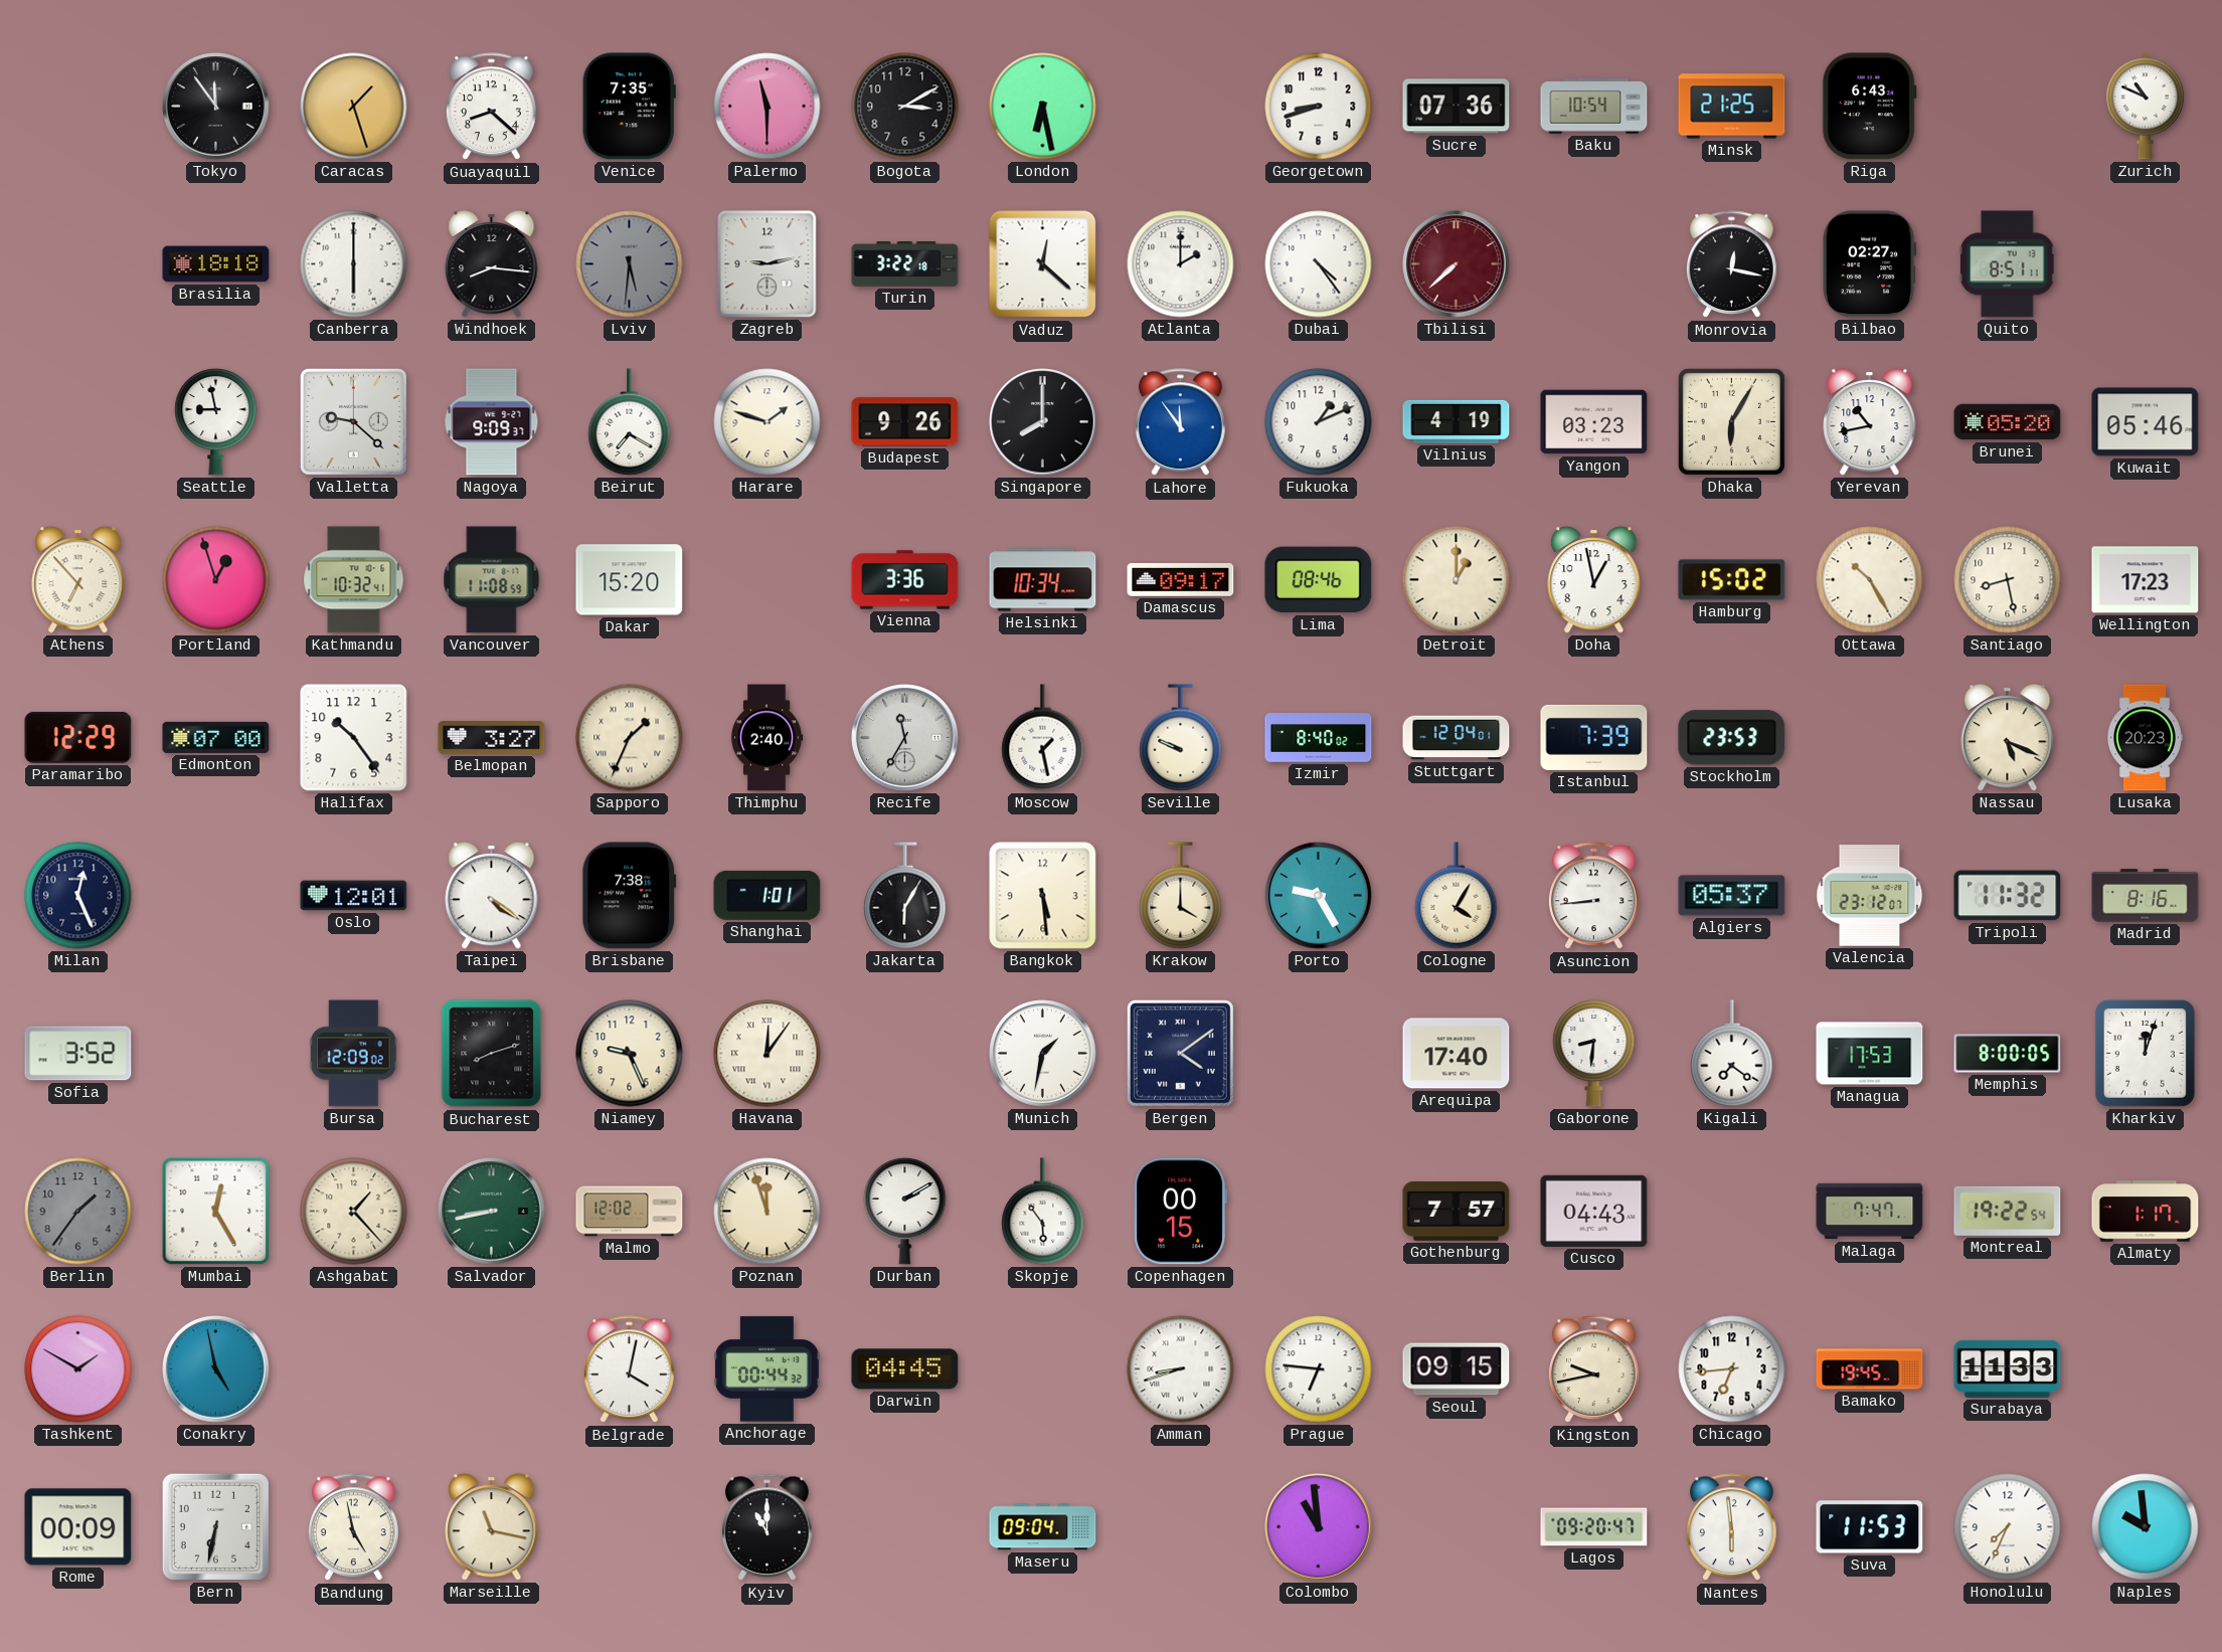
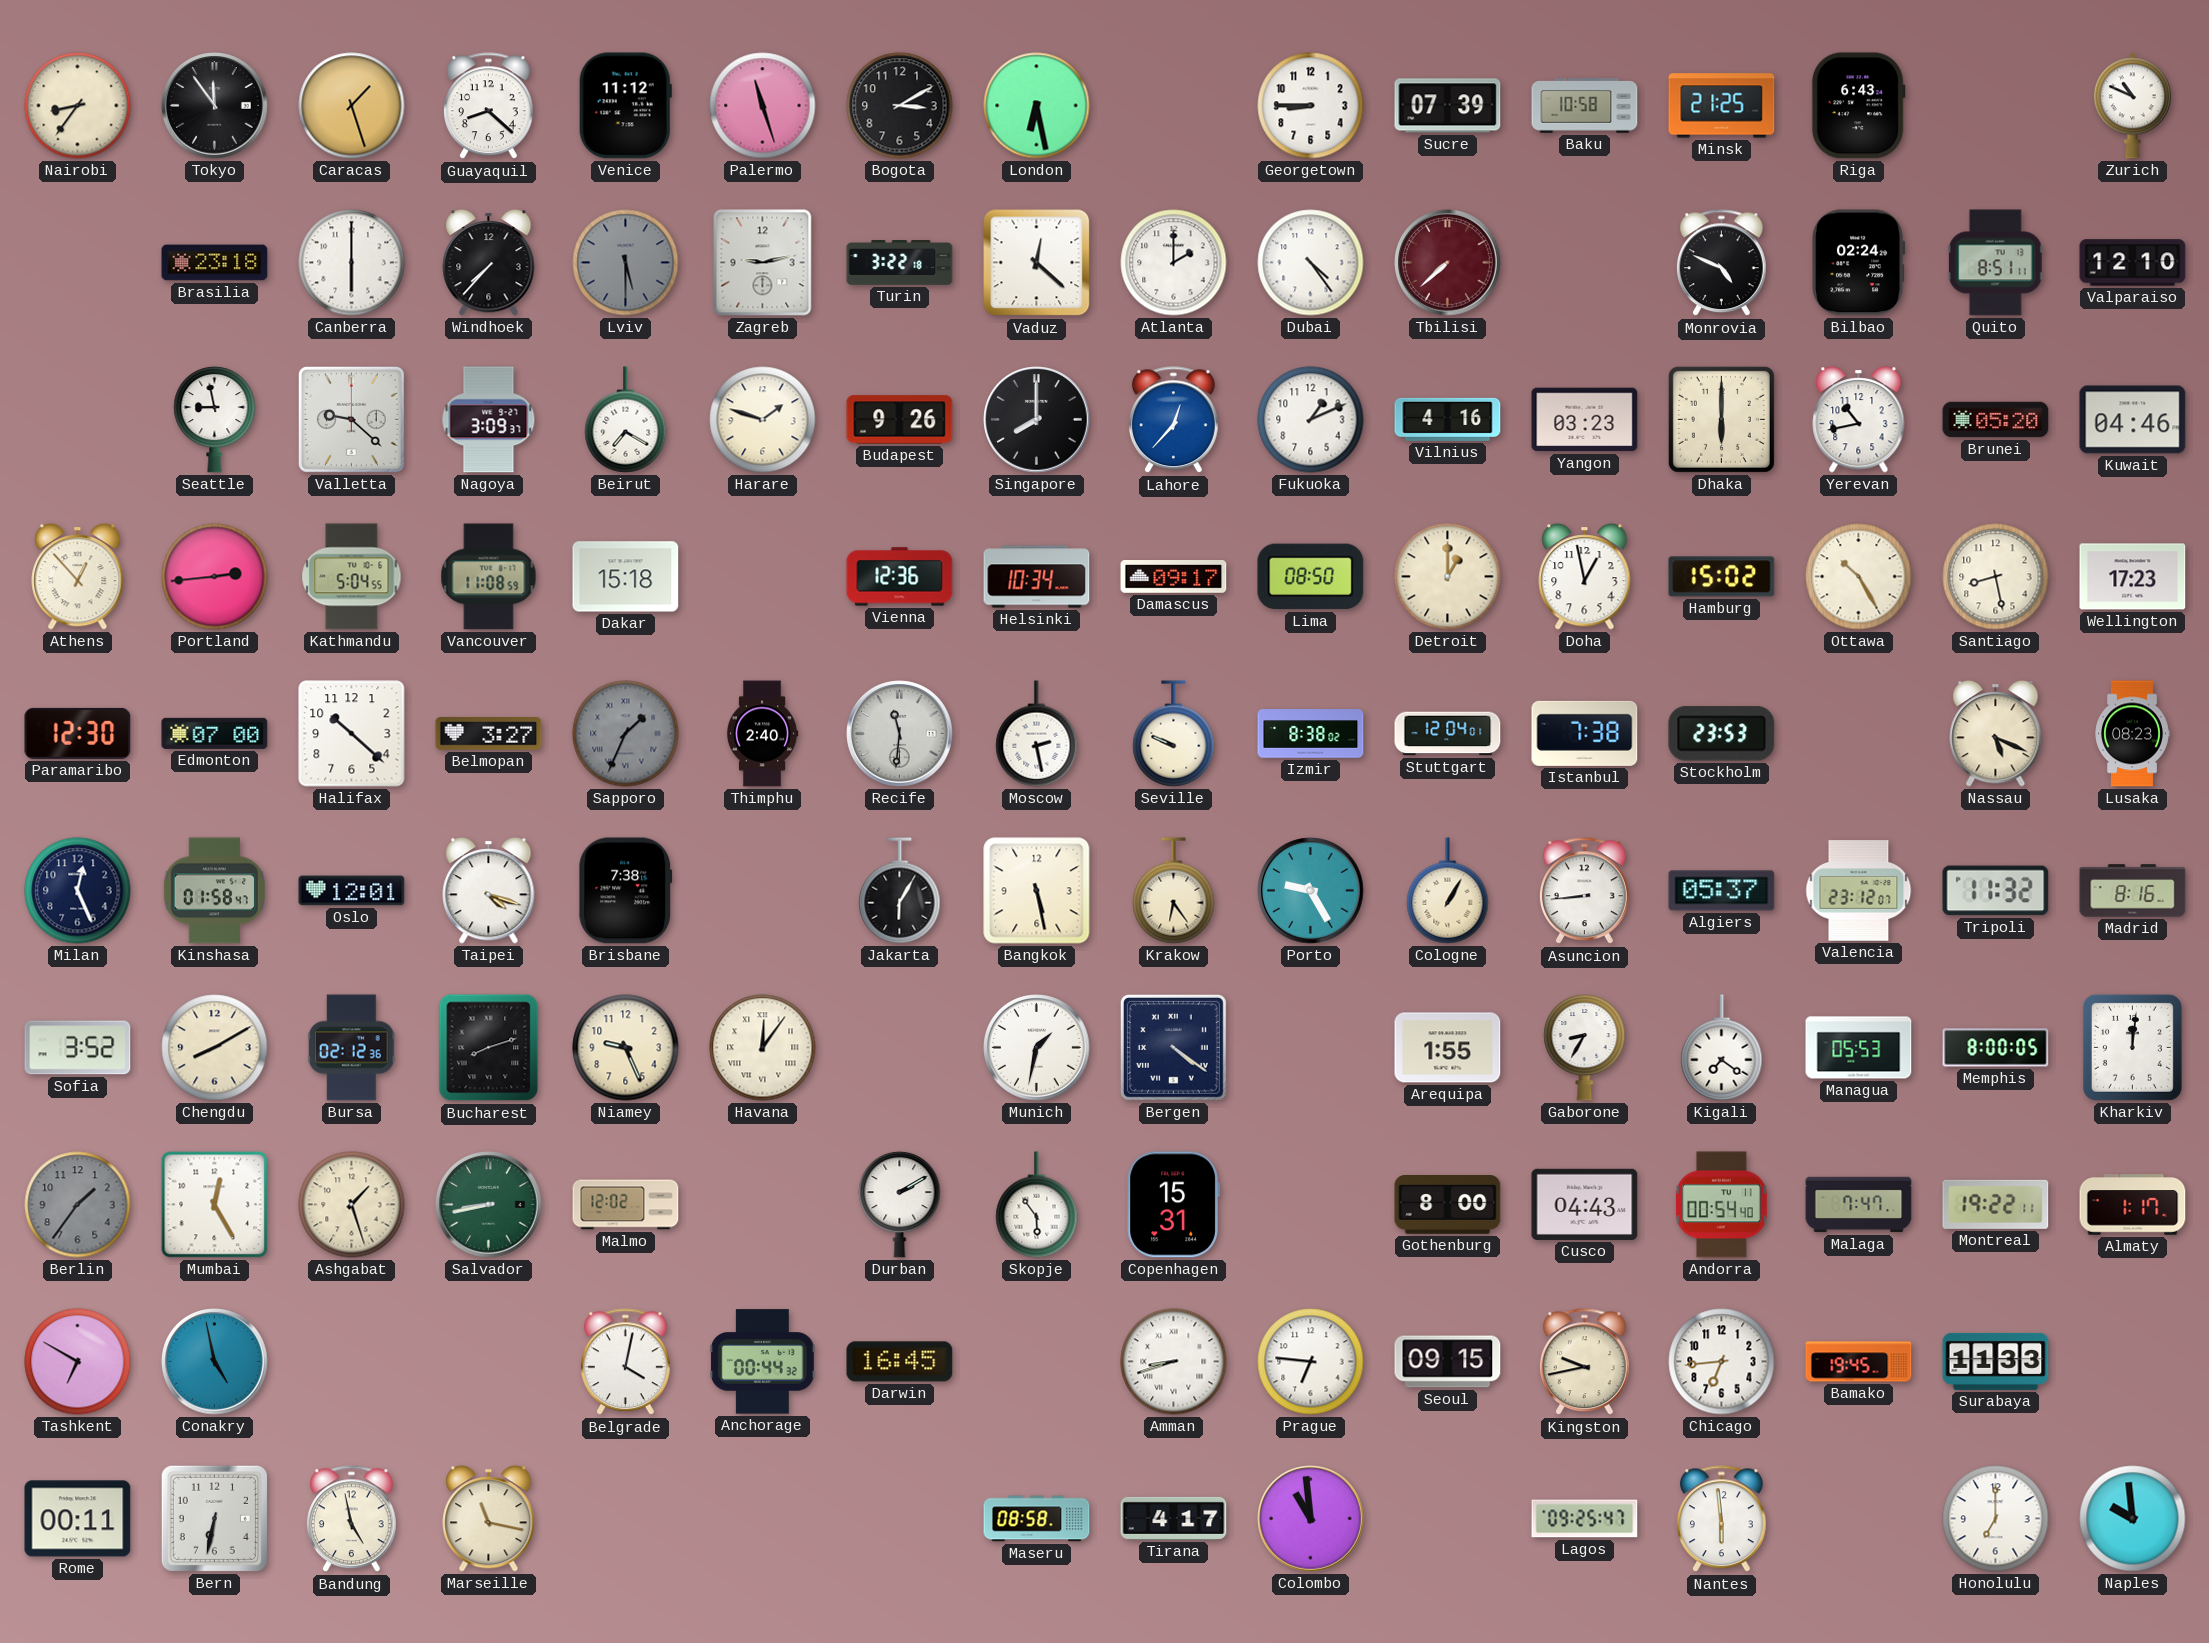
Nairobi: none -> 8:36 (78, 106)
Venice: 7:35 -> 11:12 (625, 106)
Palermo: 11:30 -> 11:27 (763, 106)
Georgetown: 8:42 -> 8:45 (1311, 106)
Sucre: 07:36 -> 07:39 (1448, 106)
Baku: 10:54 -> 10:58 (1585, 106)
Brasilia: 18:18 -> 23:18 (215, 263)
Windhoek: 8:16 -> 7:37 (489, 263)
Lviv: 5:31 -> 5:30 (626, 263)
Monrovia: 12:17 -> 4:49 (1721, 263)
Bilbao: 02:27 -> 02:24 (1859, 263)
Valparaiso: none -> 12:10 (2133, 263)
Nagoya: 9:09 -> 3:09 (489, 420)
Lahore: 11:54 -> 12:37 (1173, 420)
Vilnius: 4:19 -> 4:16 (1448, 419)
Dhaka: 6:05 -> 6:00 (1721, 419)
Kuwait: 05:46 -> 04:46 (2133, 420)
Athens: 6:53 -> 12:53 (78, 577)
Portland: 12:57 -> 2:44 (215, 577)
Kathmandu: 10:32 -> 5:04 (352, 577)
Dakar: 15:20 -> 15:18 (626, 577)
Vienna: 3:36 -> 12:36 (900, 577)
Lima: 08:46 -> 08:50 (1311, 577)
Paramaribo: 12:29 -> 12:30 (78, 733)
Halifax: 10:24 -> 10:22 (352, 734)
Sapporo dial: cream -> grey (626, 734)
Recife: 11:35 -> 11:31 (900, 734)
Moscow: 1:28 -> 2:28 (1037, 734)
Izmir: 8:40 -> 8:38 (1311, 734)
Istanbul: 7:39 -> 7:38 (1585, 733)
Lusaka: 20:23 -> 08:23 (2132, 734)
Kinshasa: none -> 01:58 (214, 891)
Taipei: 4:21 -> 4:18 (489, 891)
Shanghai: 1:01 -> none (767, 895)
Bangkok: 5:29 -> 5:28 (1037, 891)
Krakow: 4:00 -> 6:24 (1174, 891)
Cologne: 4:05 -> 1:05 (1448, 891)
Chengdu: none -> 8:10 (215, 1048)
Bursa: 12:09 -> 02:12 (351, 1048)
Bergen: 4:09 -> 4:21 (1173, 1047)
Arequipa: 17:40 -> 1:55 (1448, 1048)
Gaborone: 8:31 -> 8:35 (1585, 1047)
Managua: 17:53 -> 05:53 (1859, 1048)
Kharkiv: 12:03 -> 12:01 (2132, 1047)
Ashgabat: 1:23 -> 1:27 (352, 1205)
Poznan: 11:57 -> none (767, 1212)
Copenhagen: 00:15 -> 15:31 (1173, 1205)
Gothenburg: 7:57 -> 8:00 (1448, 1205)
Andorra: none -> 00:54 (1721, 1205)
Montreal: 19:22:54 -> 19:22:11 (1996, 1204)
Tashkent: 1:50 -> 6:50 (78, 1362)
Darwin: 04:45 -> 16:45 (900, 1362)
Rome: 00:09 -> 00:11 (78, 1519)
Kyiv: 11:00 -> none (766, 1527)
Maseru: 09:04 -> 08:58 (1037, 1519)
Tirana: none -> 4:17 (1174, 1518)
Lagos: 09:20 -> 09:25 (1585, 1519)
Suva: 11:53 -> none (1870, 1527)
Honolulu: 7:34 -> 7:00 (1996, 1519)
